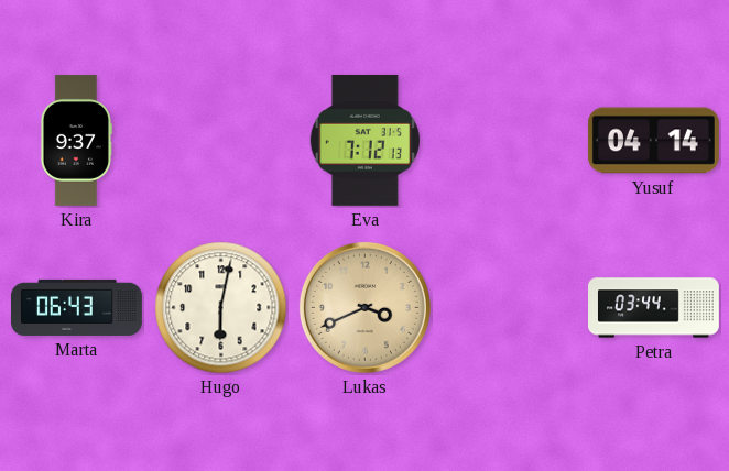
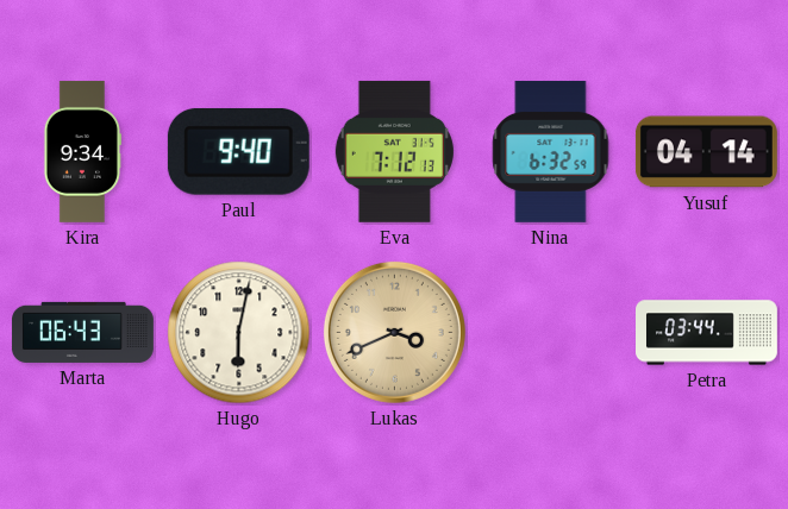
Kira: 9:37 -> 9:34 (82, 151)
Paul: none -> 9:40 (238, 151)
Nina: none -> 6:32 (551, 151)
